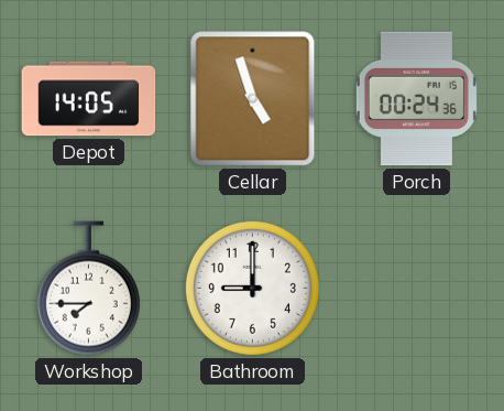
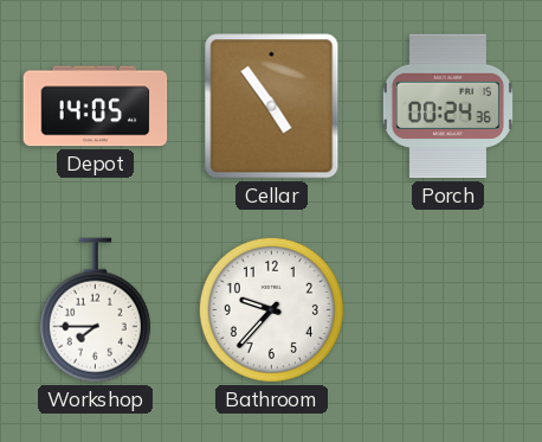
Cellar: 4:57 -> 4:54 (272, 107)
Bathroom: 9:00 -> 9:37 (271, 309)
